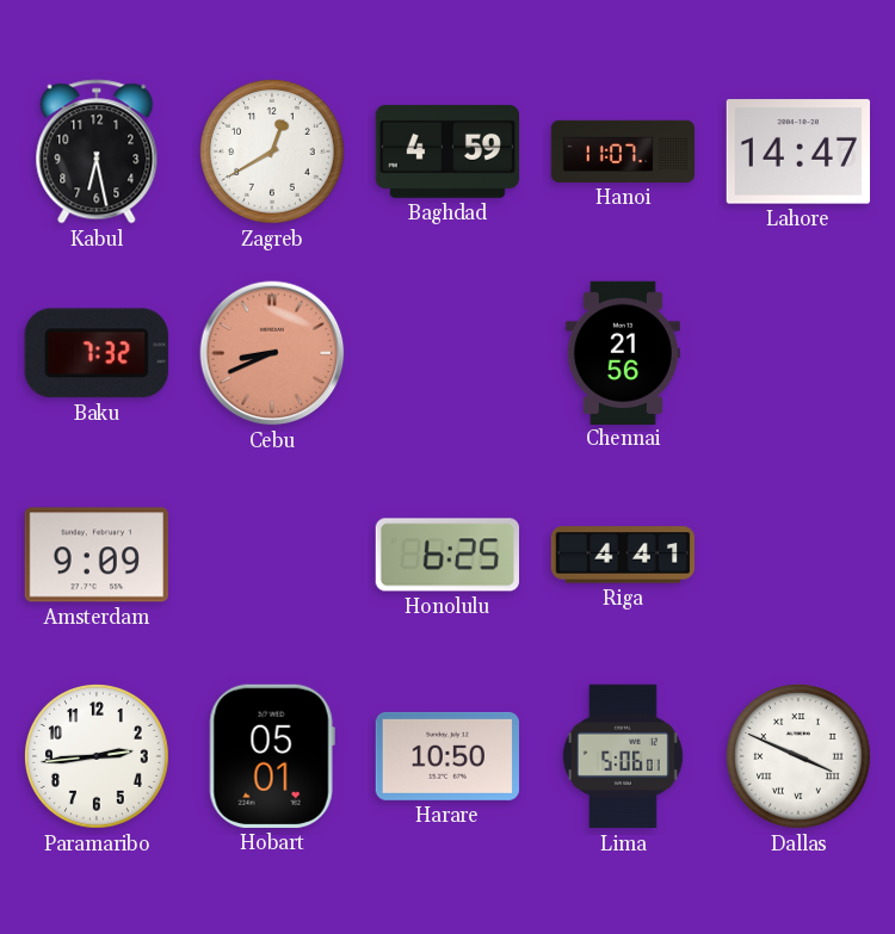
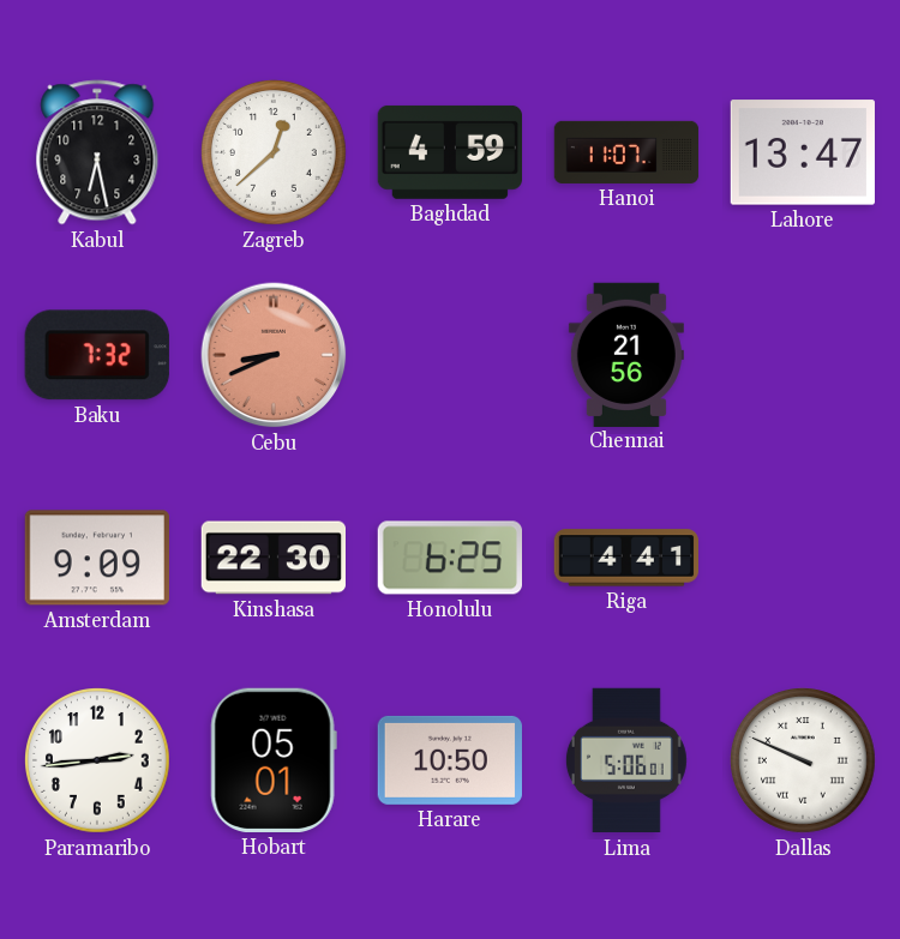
Zagreb: 12:40 -> 12:38 (275, 154)
Lahore: 14:47 -> 13:47 (802, 152)
Kinshasa: none -> 22:30 (272, 558)
Dallas: 3:49 -> 9:49 (804, 762)
